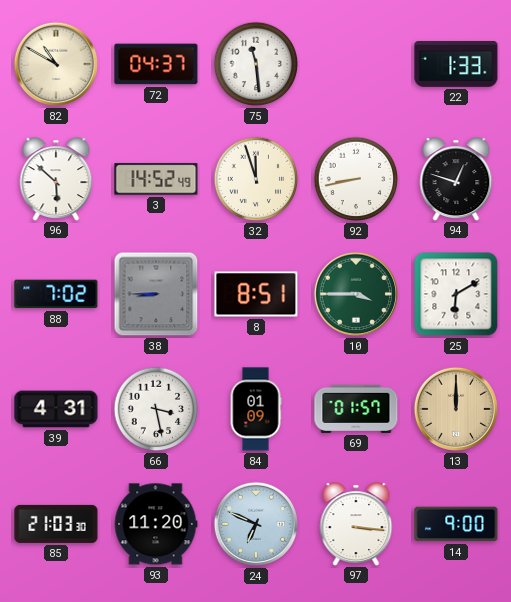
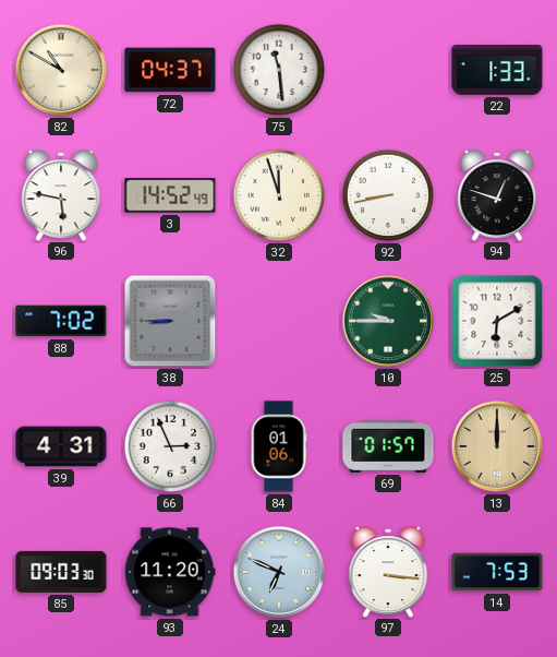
96: 5:52 -> 5:47 (61, 195)
8: 8:51 -> none (256, 294)
10: 3:45 -> 9:45 (388, 321)
66: 3:28 -> 2:56 (170, 446)
84: 01:09 -> 01:06 (279, 446)
85: 21:03 -> 09:03 (61, 572)
14: 9:00 -> 7:53 (497, 572)
